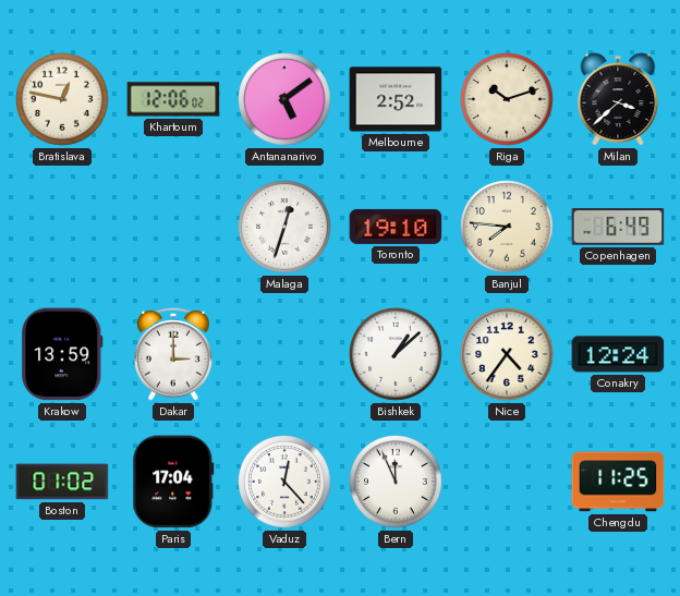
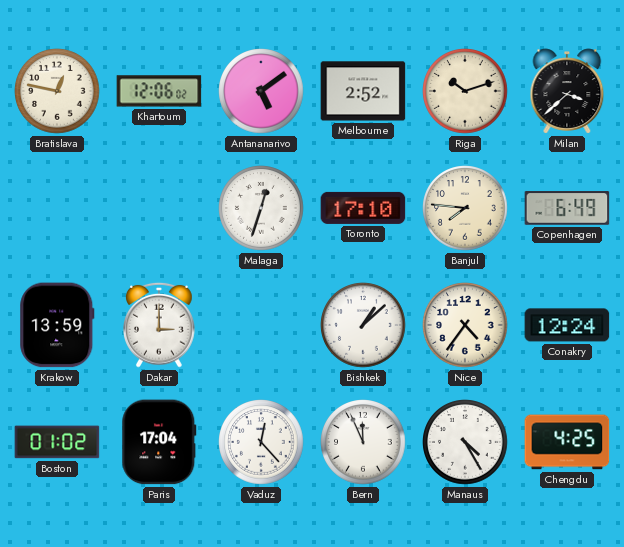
Toronto: 19:10 -> 17:10 (363, 208)
Manaus: none -> 4:25 (465, 442)
Chengdu: 11:25 -> 4:25 (567, 442)
